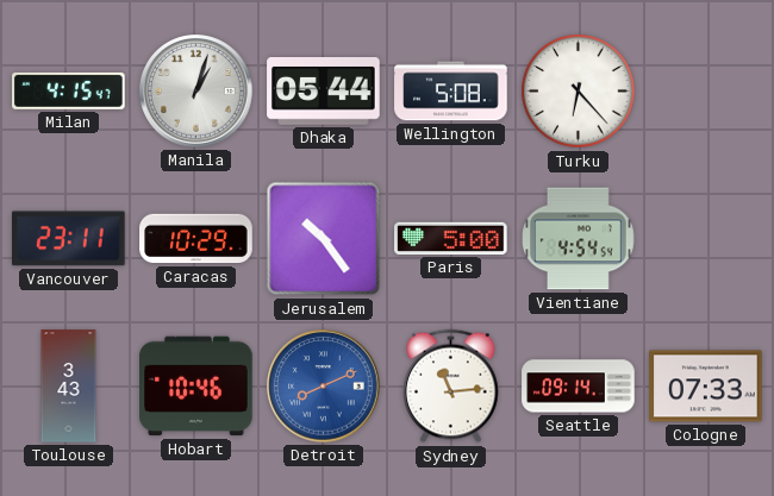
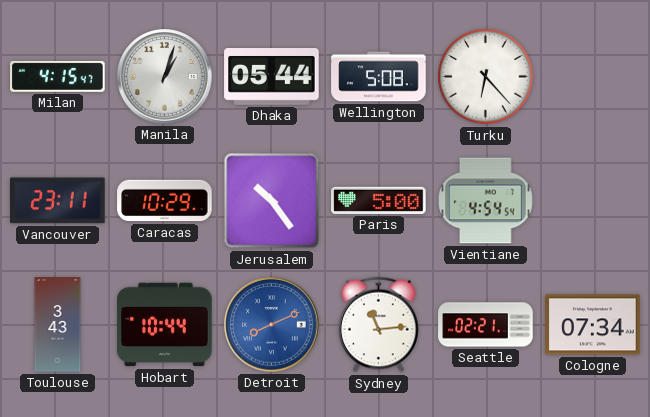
Hobart: 10:46 -> 10:44 (165, 325)
Seattle: 09:14 -> 02:21 (486, 325)
Cologne: 07:33 -> 07:34 (593, 325)
